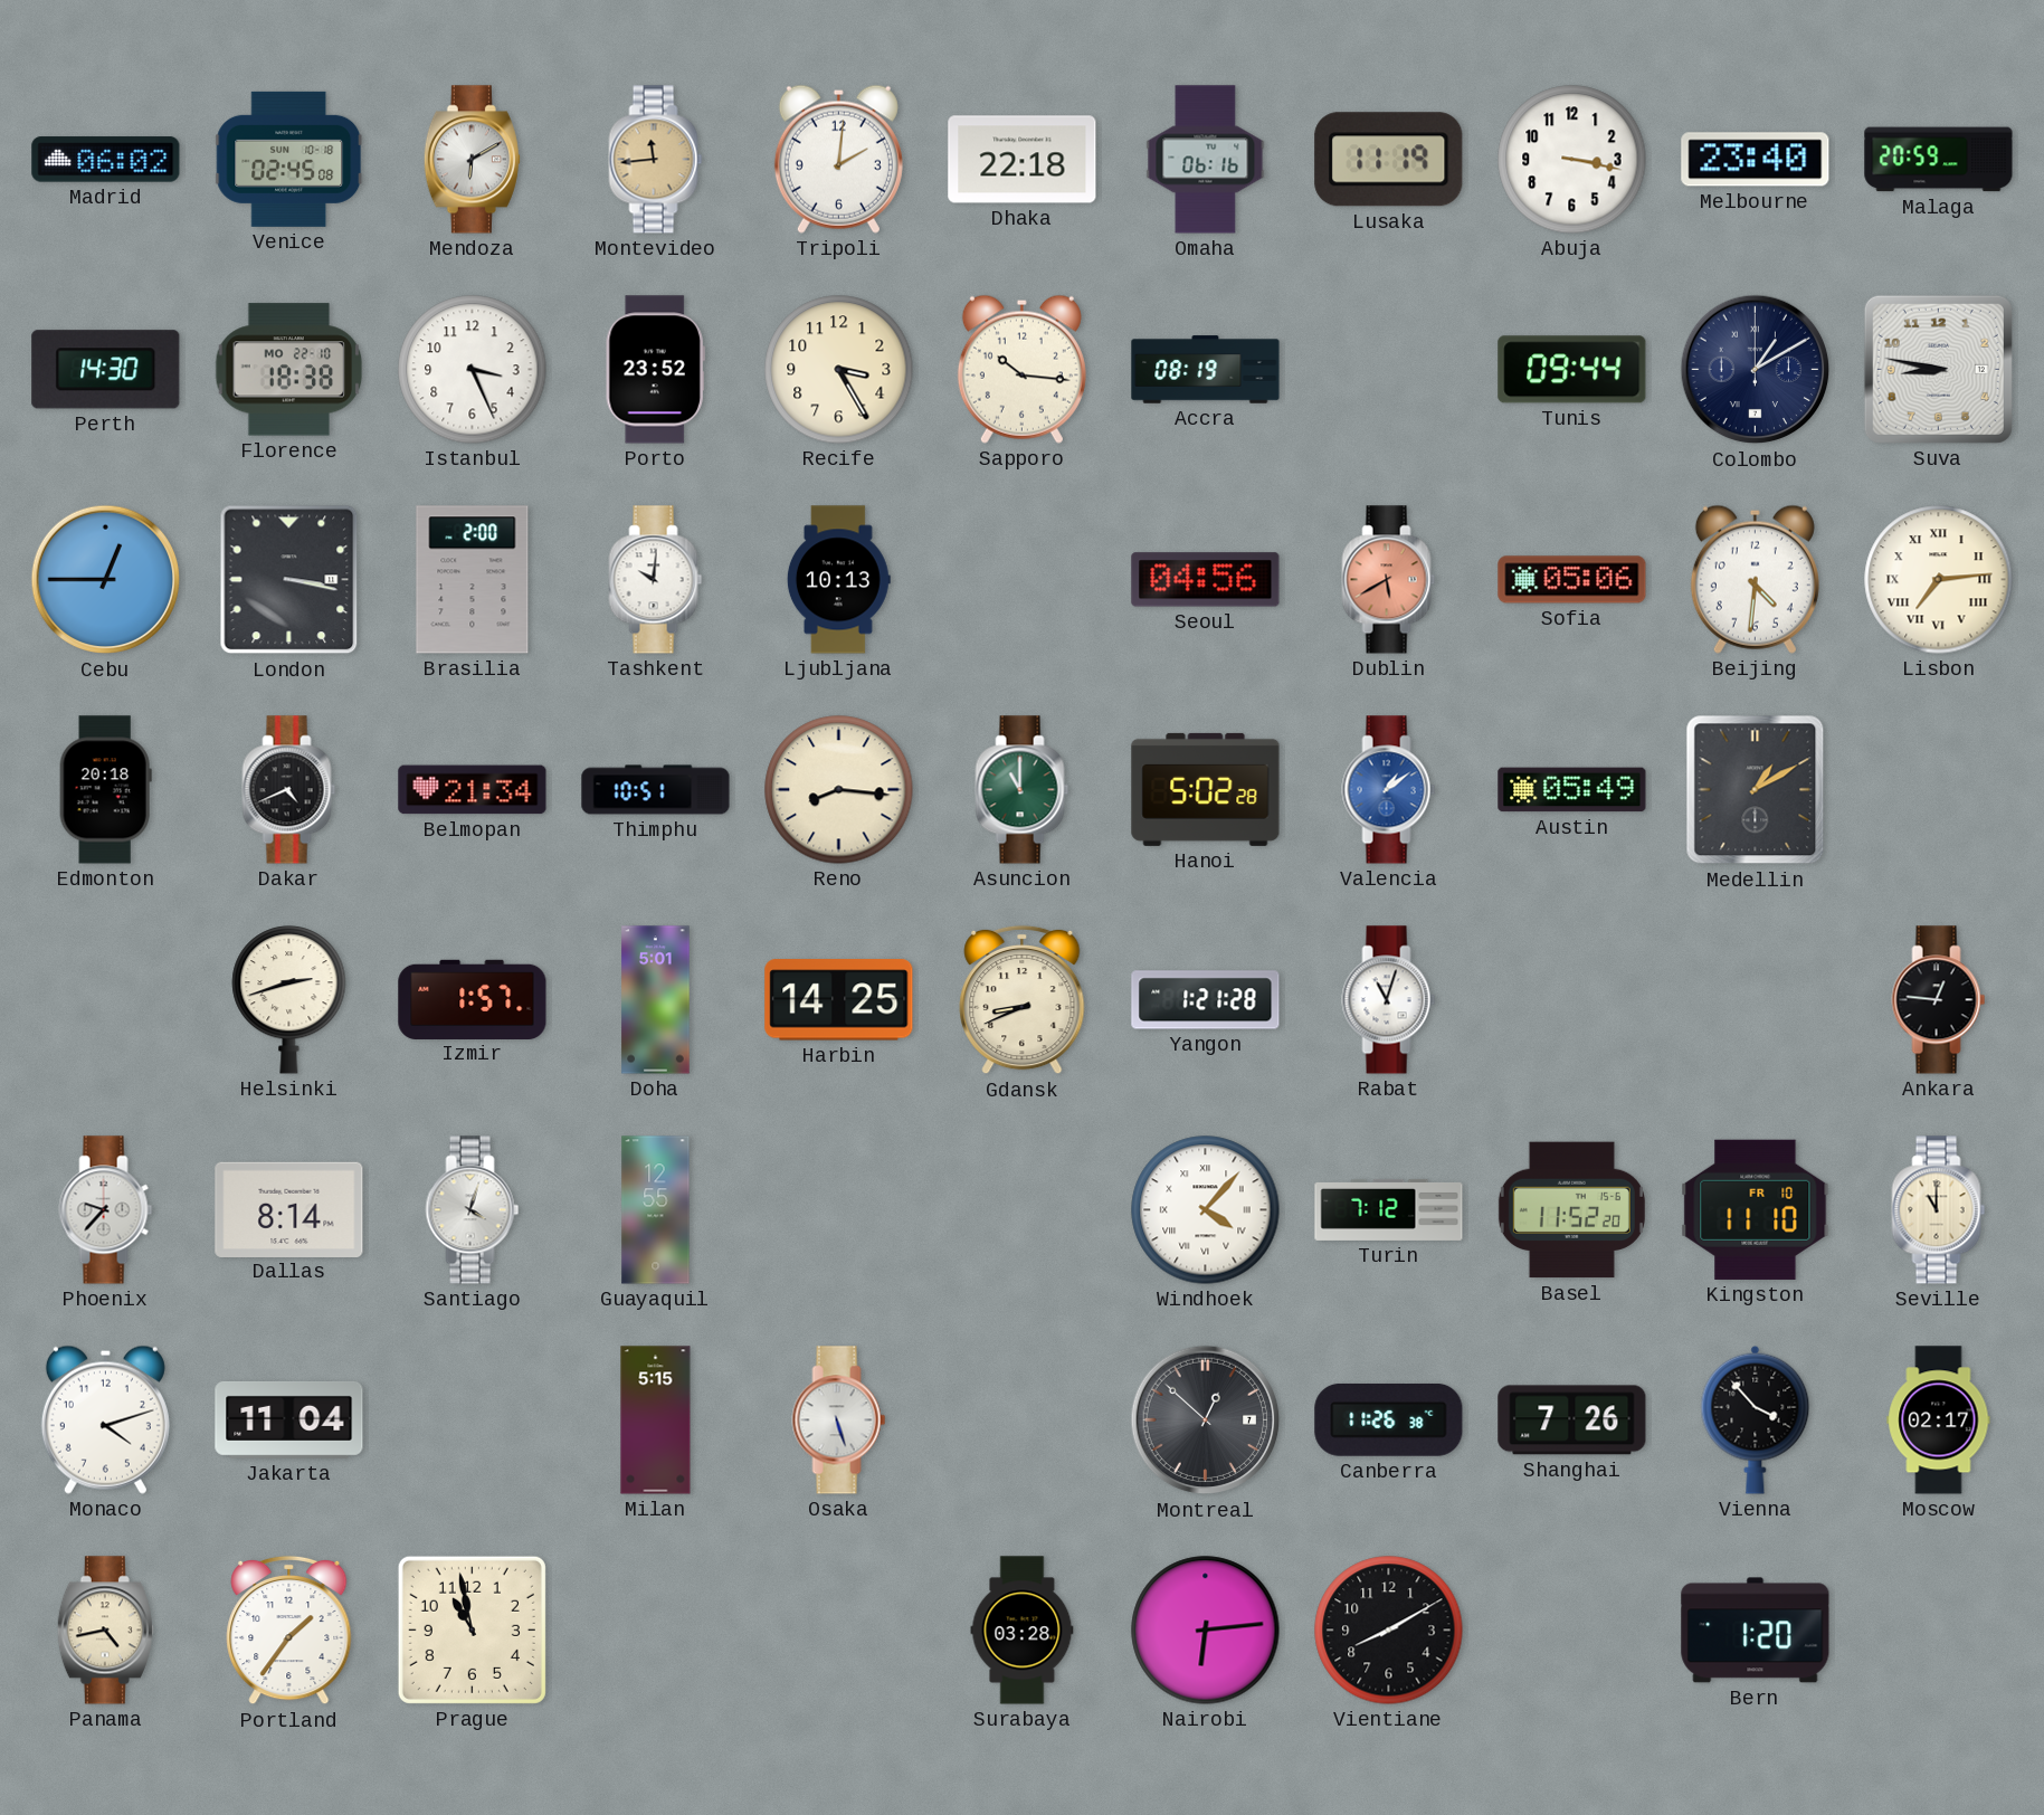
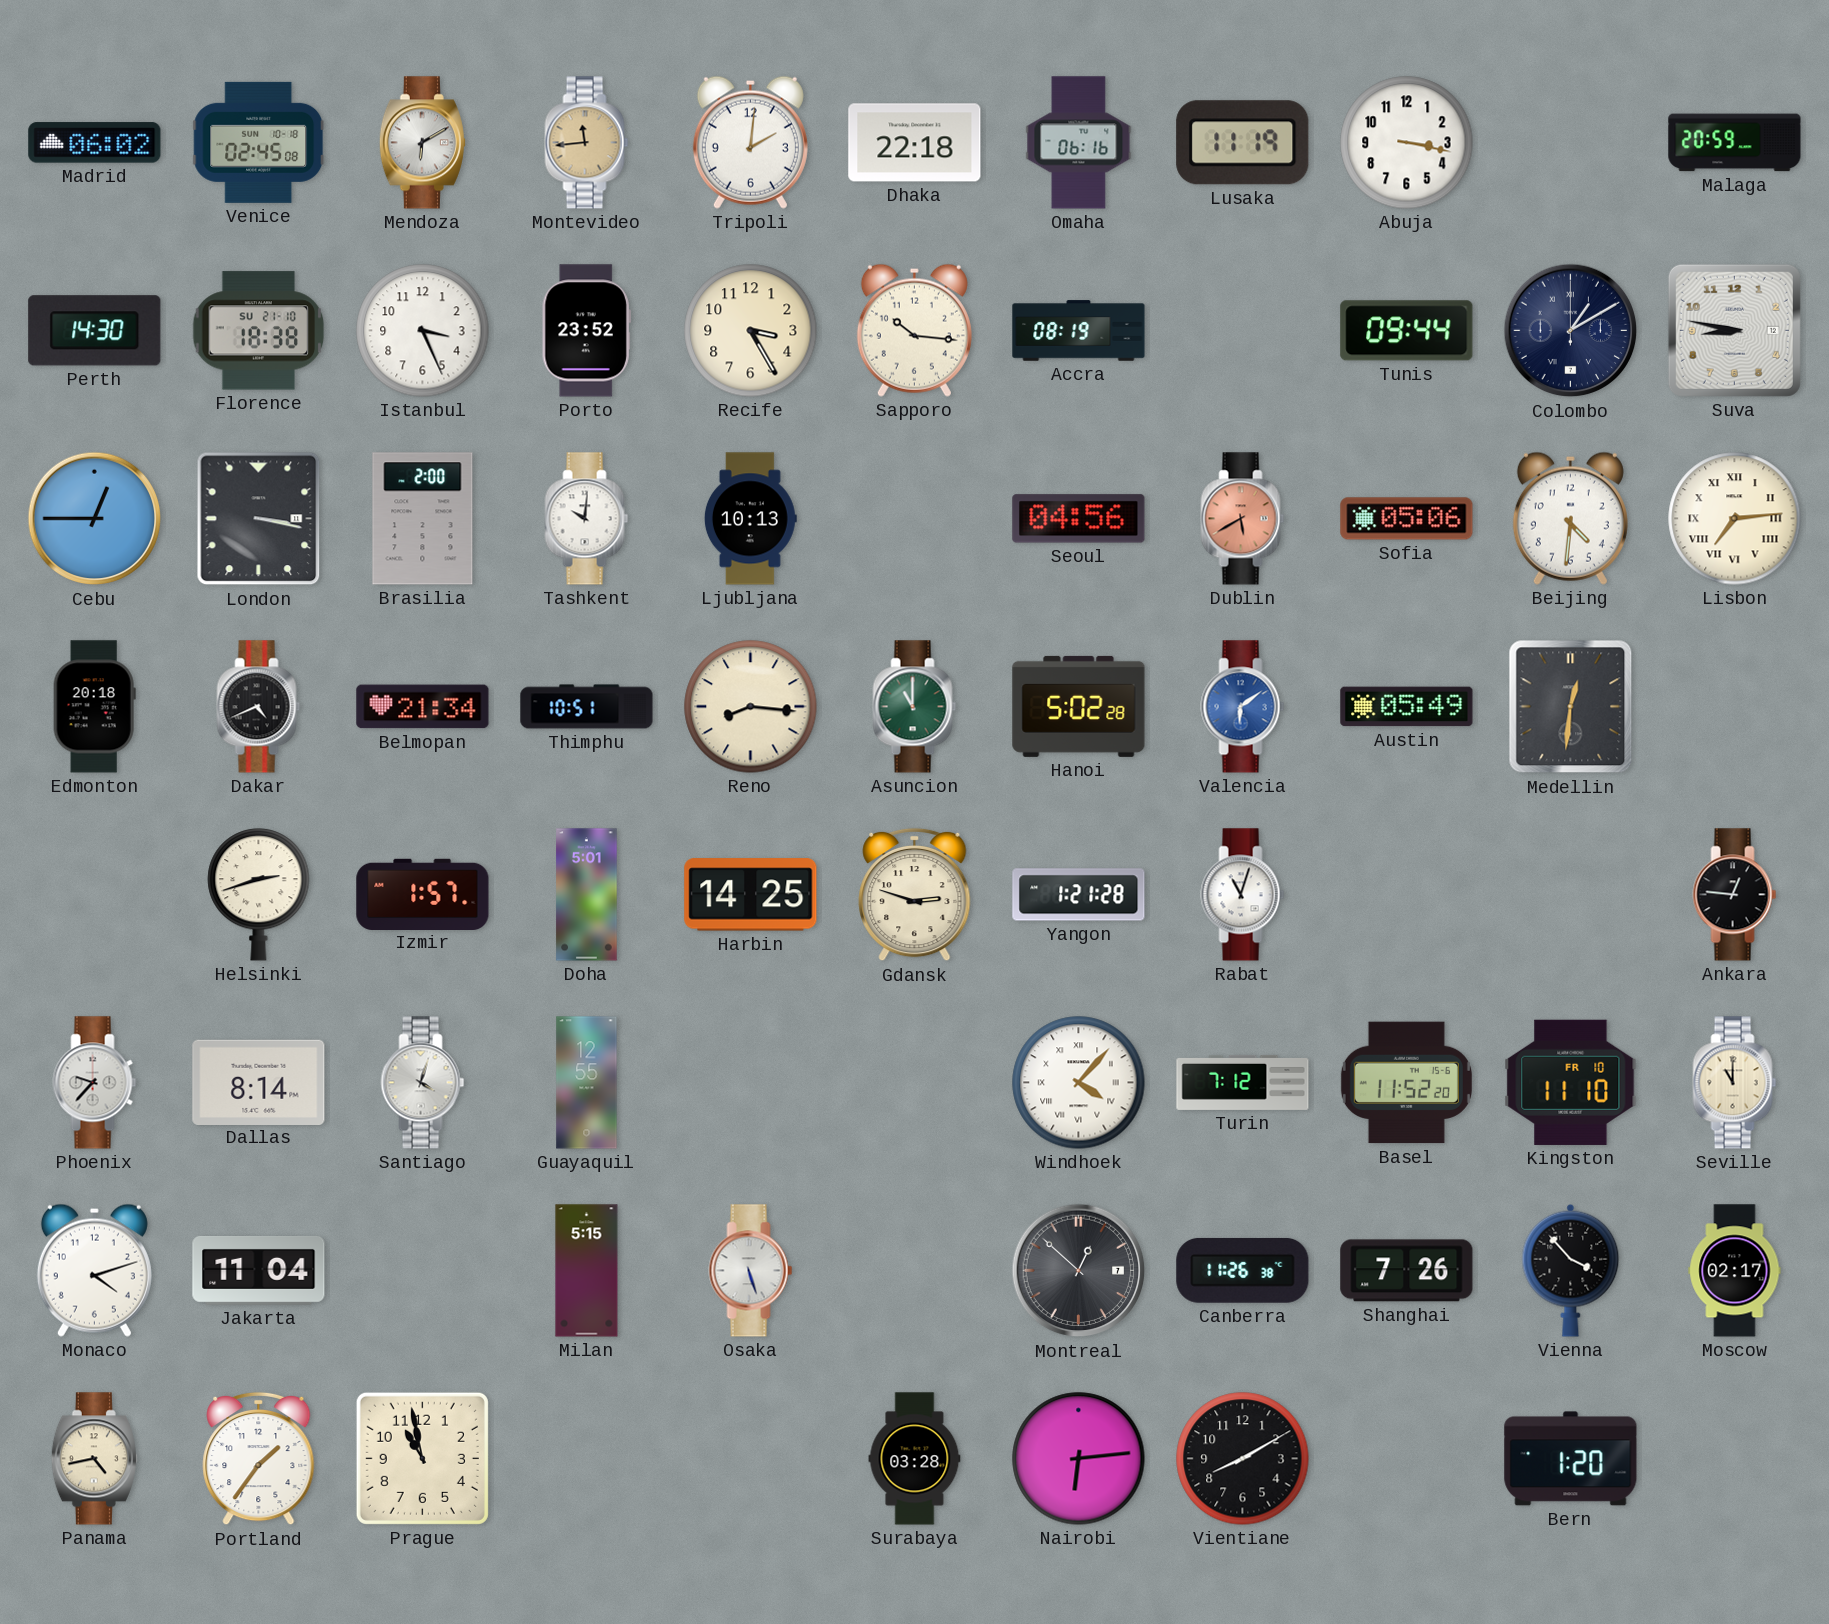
Melbourne: 23:40 -> none (1756, 160)
Florence date: MO 22-10 -> SU 21-10 (259, 331)
Valencia: 1:09 -> 6:09 (1243, 707)
Medellin: 1:10 -> 12:31 (1571, 707)
Gdansk: 8:41 -> 2:48 (915, 895)
